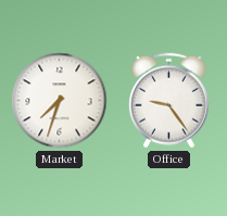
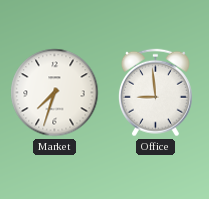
Office: 9:24 -> 8:59 (155, 93)
